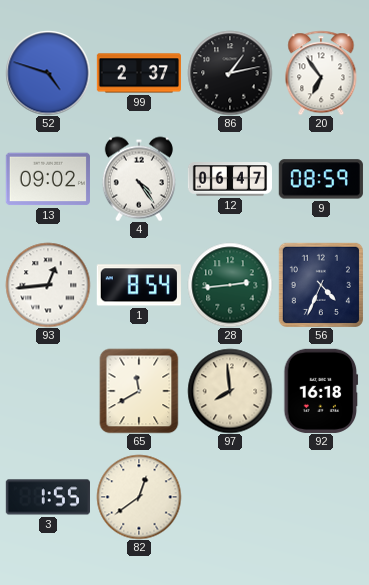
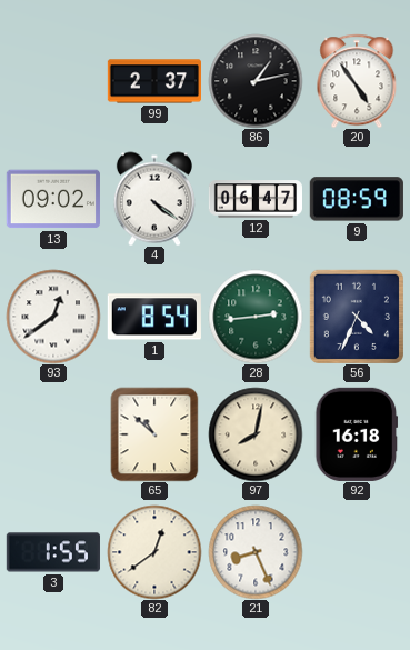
52: 4:48 -> none (48, 73)
20: 6:54 -> 4:54 (357, 81)
4: 4:24 -> 4:21 (154, 199)
93: 12:44 -> 12:39 (53, 317)
65: 11:40 -> 10:52 (154, 434)
97: 7:59 -> 8:02 (256, 434)
21: none -> 8:26 (256, 552)
